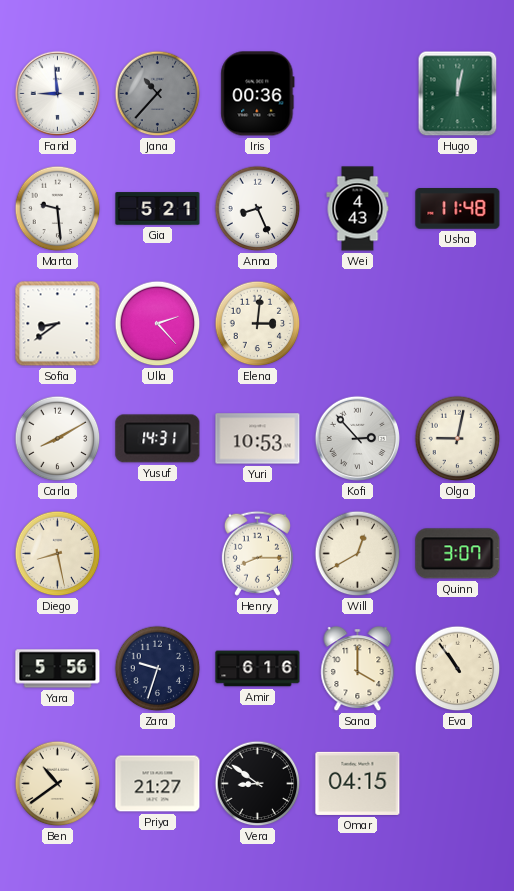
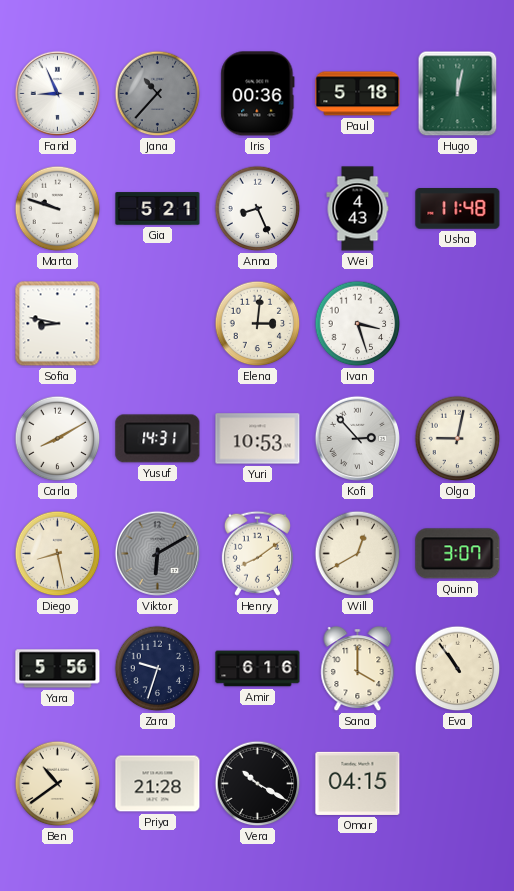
Farid: 8:59 -> 8:56 (58, 94)
Paul: none -> 5:18 (358, 94)
Marta: 9:29 -> 9:48 (58, 209)
Sofia: 8:39 -> 8:47 (58, 324)
Ulla: 2:23 -> none (158, 324)
Ivan: none -> 3:27 (358, 324)
Viktor: none -> 6:10 (158, 554)
Henry: 8:15 -> 8:09 (257, 553)
Priya: 21:27 -> 21:28 (158, 784)
Vera: 8:51 -> 10:20 (258, 784)
